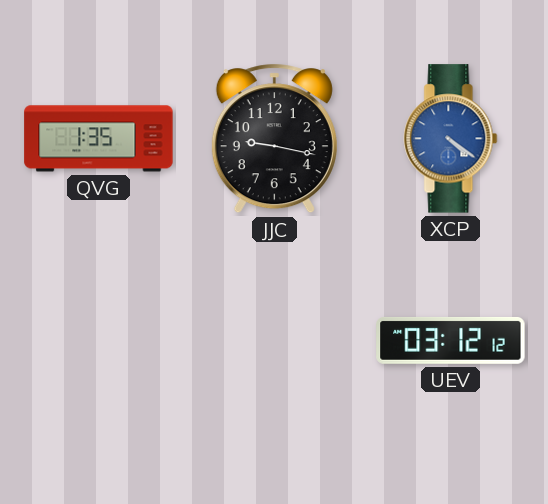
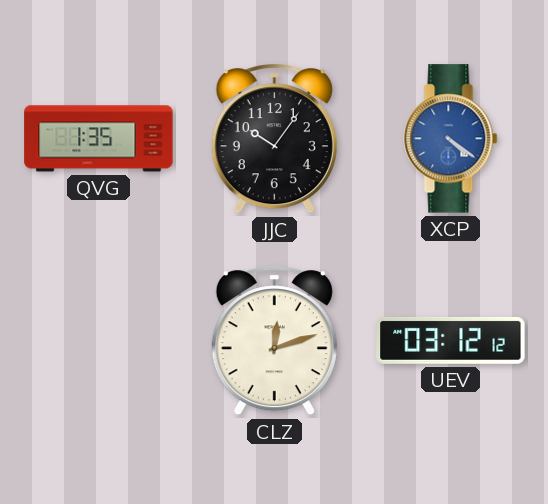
JJC: 9:17 -> 10:06 (274, 139)
CLZ: none -> 12:12 (274, 341)
